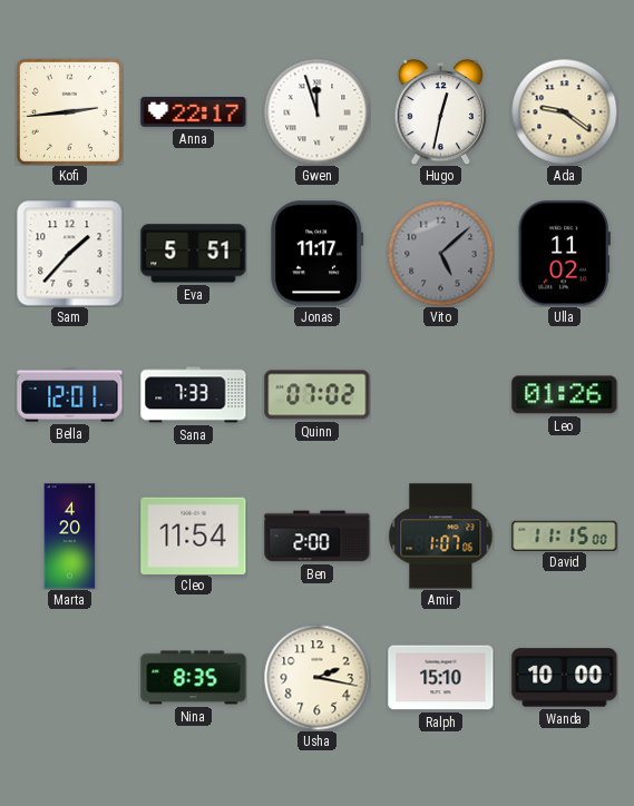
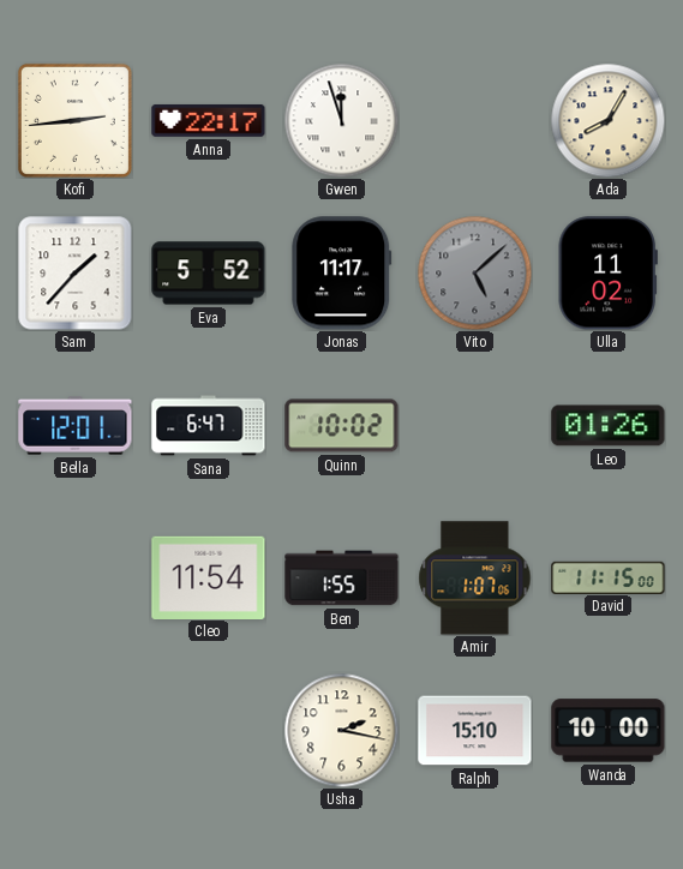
Hugo: 12:32 -> none (441, 112)
Ada: 9:21 -> 8:05 (607, 120)
Eva: 5:51 -> 5:52 (209, 274)
Sana: 7:33 -> 6:47 (209, 426)
Quinn: 07:02 -> 10:02 (342, 426)
Marta: 4:20 -> none (70, 537)
Ben: 2:00 -> 1:55 (342, 579)
Nina: 8:35 -> none (194, 678)
